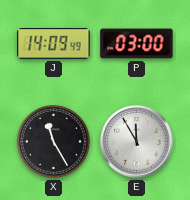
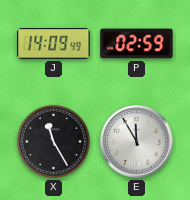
P: 03:00 -> 02:59 (137, 44)
